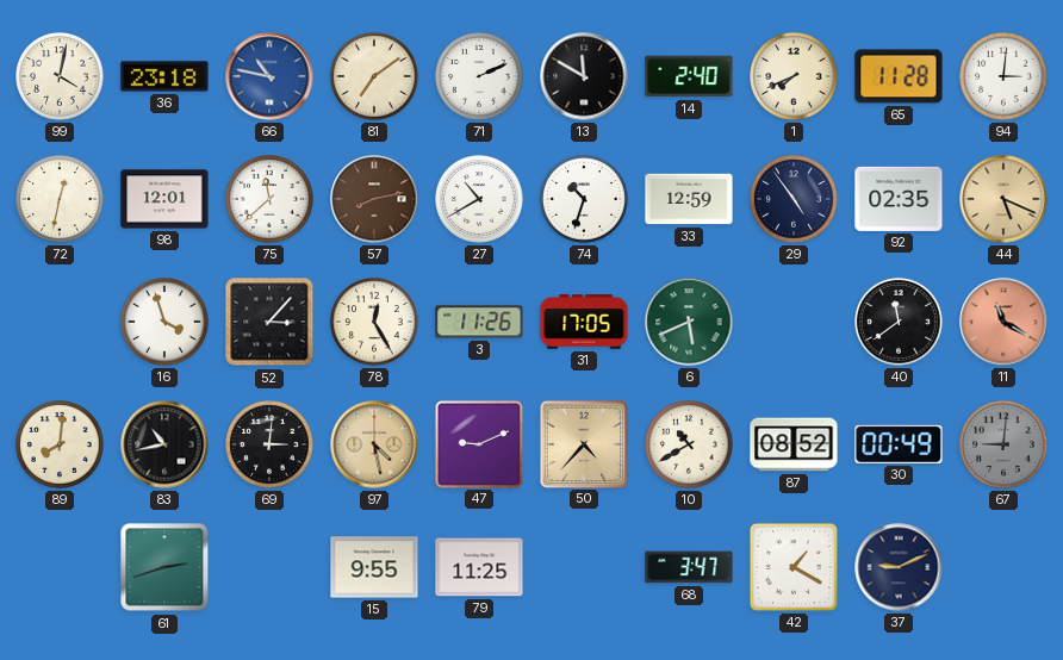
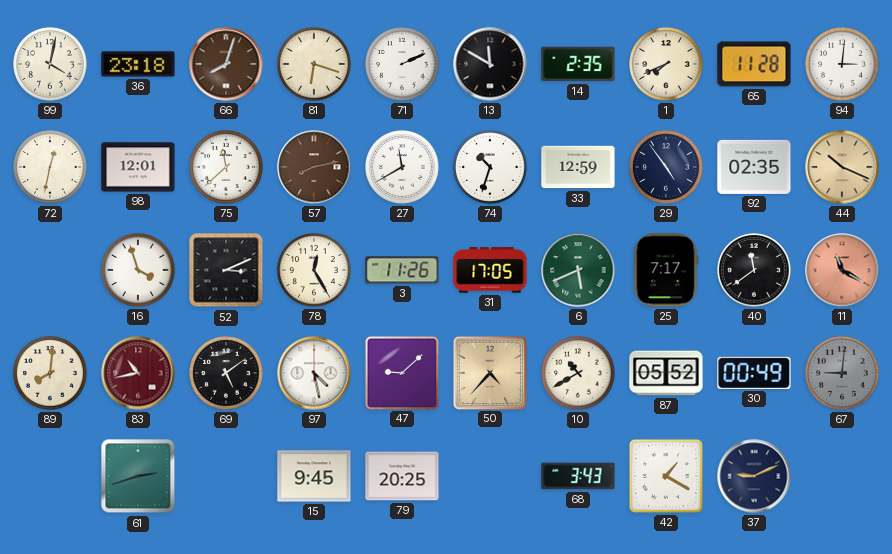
66: 10:47 -> 8:03 (226, 64)
66 dial: blue -> brown (226, 64)
81: 7:09 -> 6:18 (315, 65)
14: 2:40 -> 2:35 (578, 64)
27: 10:40 -> 11:40 (403, 168)
44: 5:19 -> 10:19 (842, 167)
52: 3:07 -> 3:11 (226, 270)
25: none -> 7:17 (666, 270)
83 dial: black -> burgundy (138, 373)
69: 3:01 -> 5:09 (227, 374)
97 dial: champagne -> white (314, 373)
47: 9:11 -> 9:08 (401, 372)
87: 08:52 -> 05:52 (666, 373)
15: 9:55 -> 9:45 (314, 476)
79: 11:25 -> 20:25 (402, 476)
68: 3:47 -> 3:43 (578, 476)
